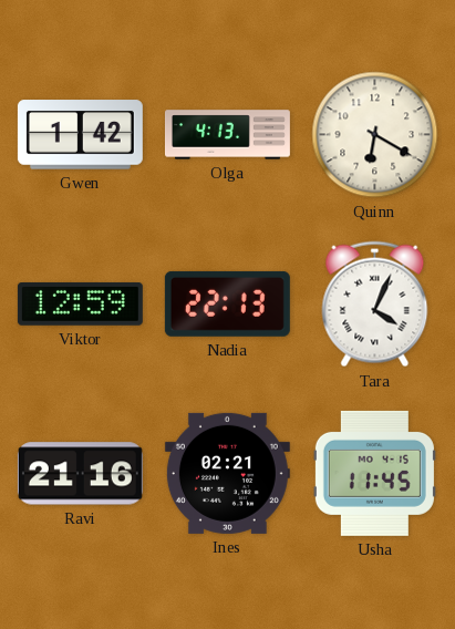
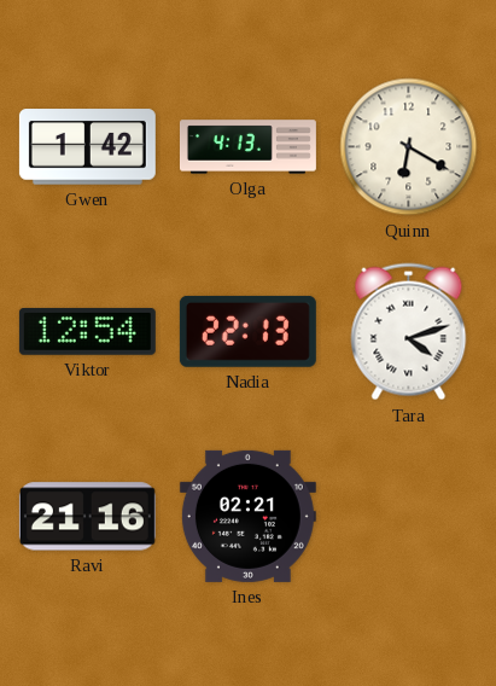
Viktor: 12:59 -> 12:54 (87, 332)
Tara: 4:04 -> 4:12 (409, 332)
Usha: 11:45 -> none (374, 473)
